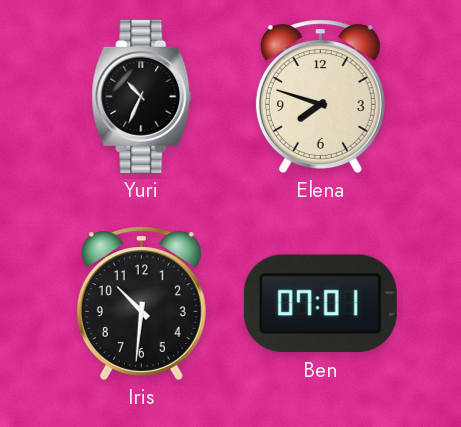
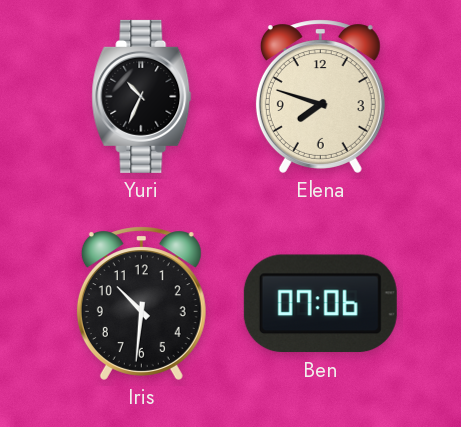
Ben: 07:01 -> 07:06 (320, 304)
